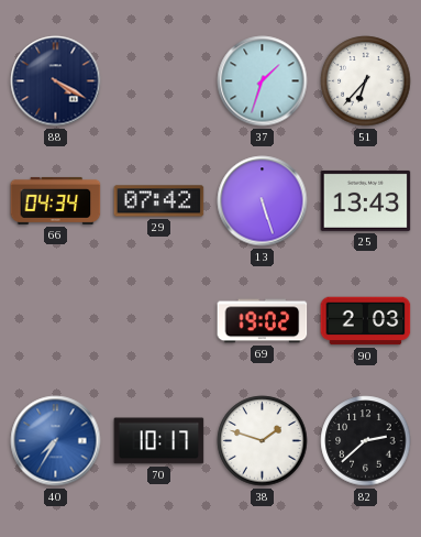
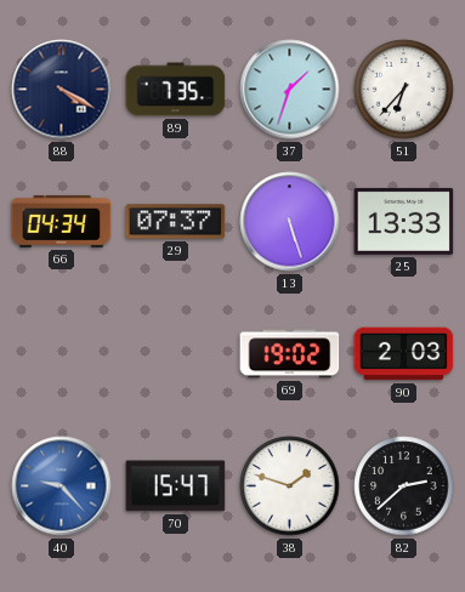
89: none -> 7:35 (176, 90)
29: 07:42 -> 07:37 (176, 222)
25: 13:43 -> 13:33 (404, 221)
40: 7:35 -> 9:23 (62, 486)
70: 10:17 -> 15:47 (176, 486)
